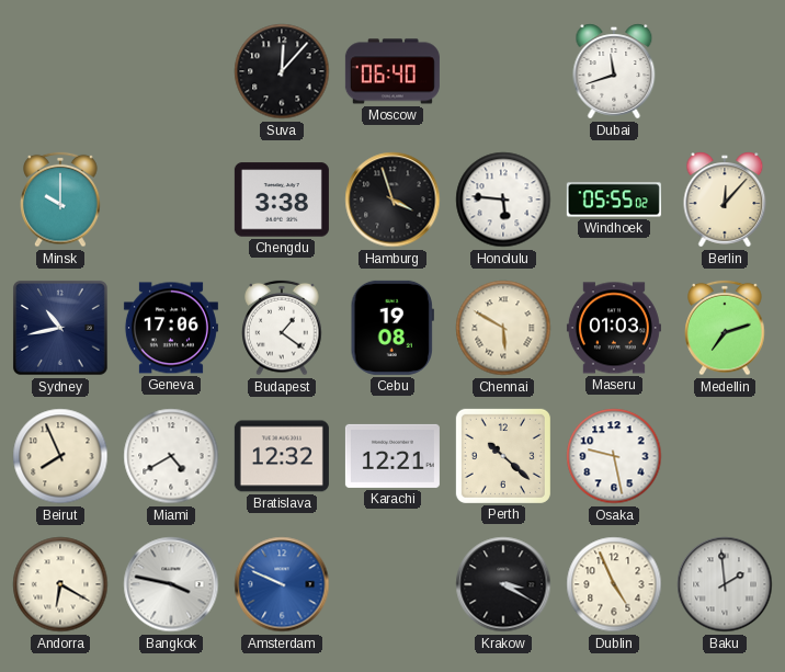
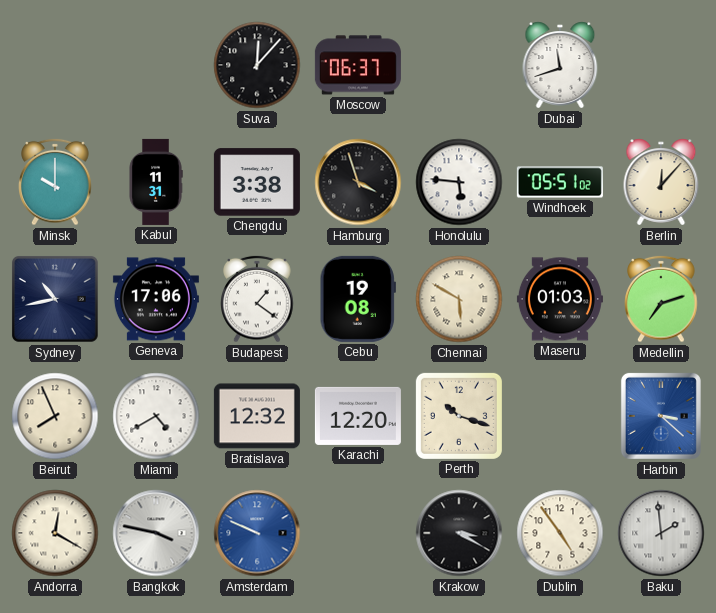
Moscow: 06:40 -> 06:37 (358, 65)
Kabul: none -> 11:31 (156, 182)
Windhoek: 05:55 -> 05:51 (560, 182)
Karachi: 12:21 -> 12:20 (358, 416)
Perth: 10:22 -> 10:18 (459, 416)
Osaka: 9:28 -> none (614, 456)
Harbin: none -> 3:22 (661, 416)
Andorra: 6:20 -> 12:20 (55, 533)
Dublin: 4:56 -> 4:54 (560, 533)
